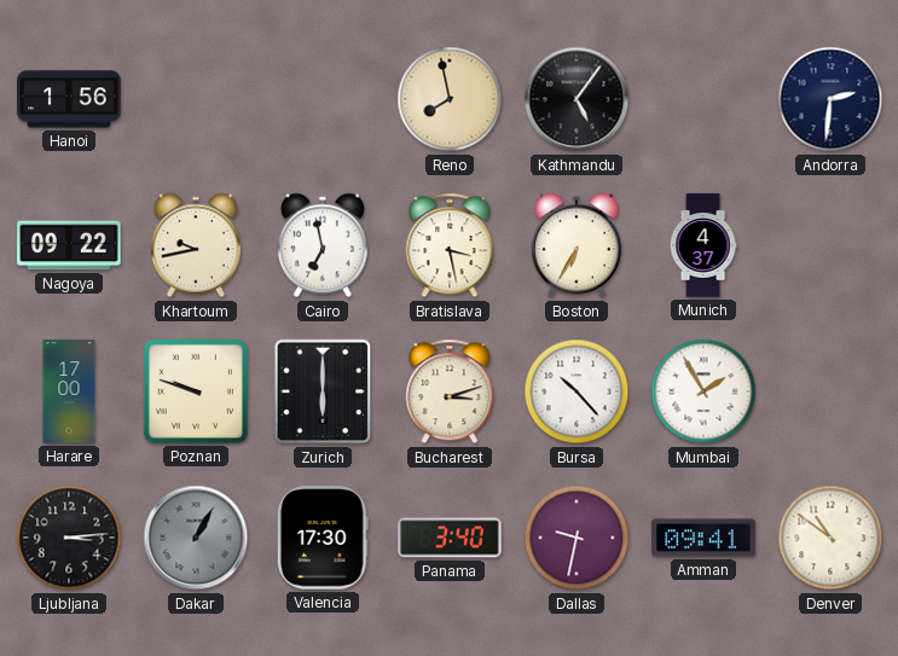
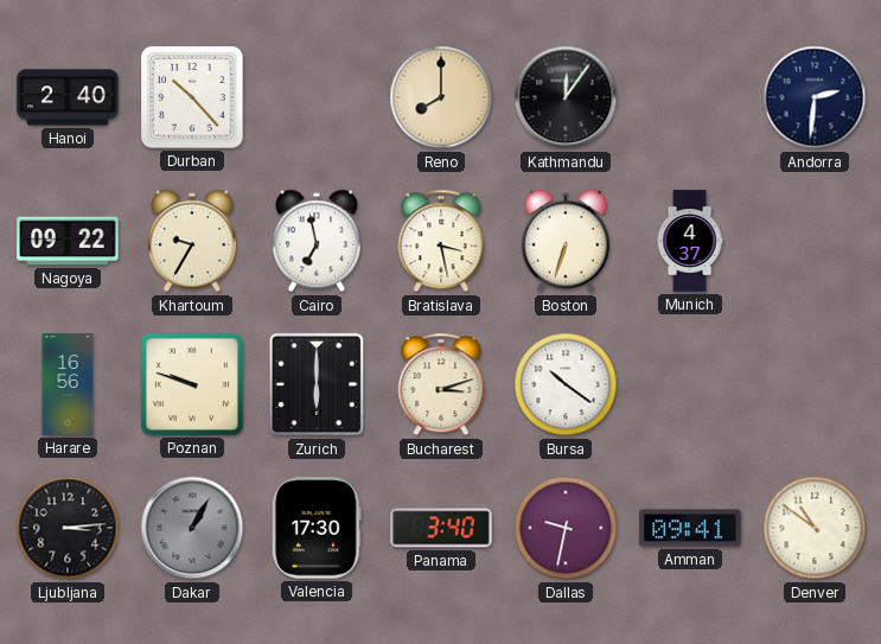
Hanoi: 1:56 -> 2:40 (68, 97)
Durban: none -> 10:23 (192, 97)
Reno: 7:58 -> 8:00 (441, 97)
Kathmandu: 5:06 -> 12:06 (566, 97)
Khartoum: 9:43 -> 9:35 (192, 241)
Boston: 6:35 -> 6:33 (566, 241)
Harare: 17:00 -> 16:56 (68, 384)
Bursa: 10:23 -> 10:21 (566, 384)
Mumbai: 1:55 -> none (703, 391)
